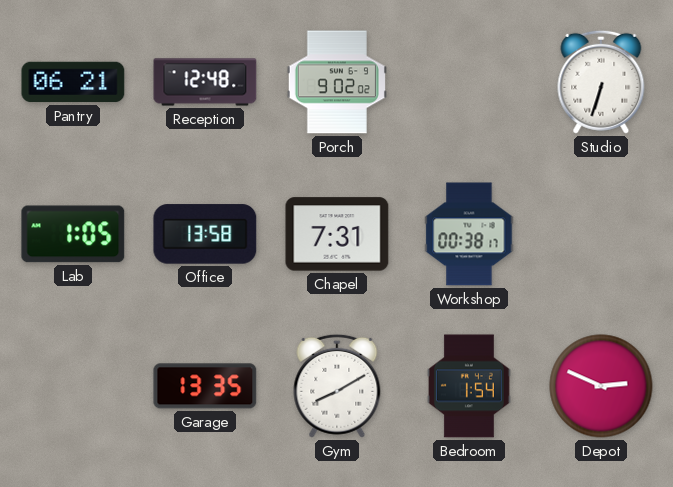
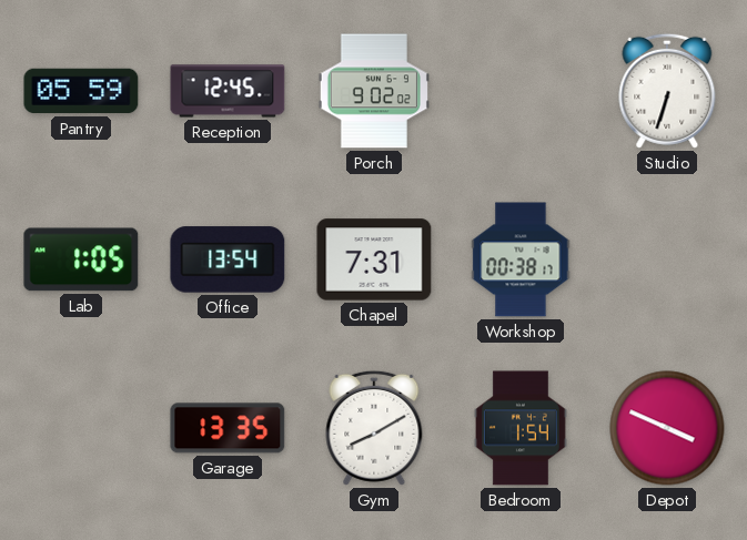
Pantry: 06:21 -> 05:59 (81, 91)
Reception: 12:48 -> 12:45 (228, 91)
Office: 13:58 -> 13:54 (228, 259)
Depot: 2:49 -> 3:49 (667, 428)
